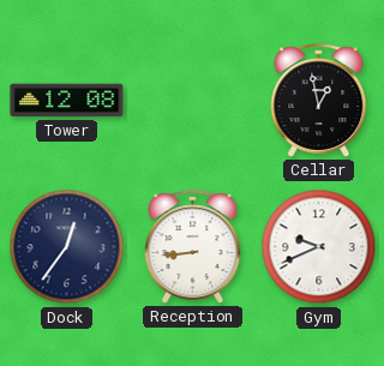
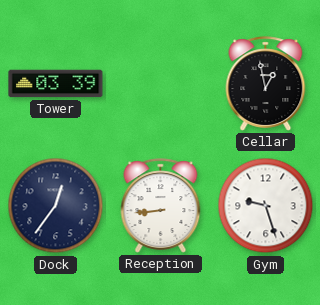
Tower: 12:08 -> 03:39 (56, 84)
Gym: 9:41 -> 9:27 (266, 206)
